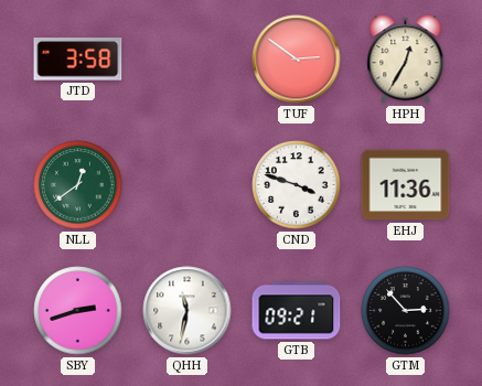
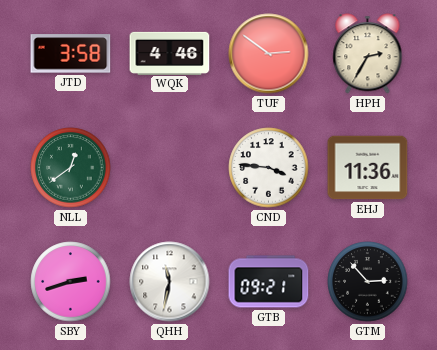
WQK: none -> 4:46 (170, 53)
HPH: 12:35 -> 2:35 (368, 54)
CND: 3:48 -> 3:46 (269, 168)
